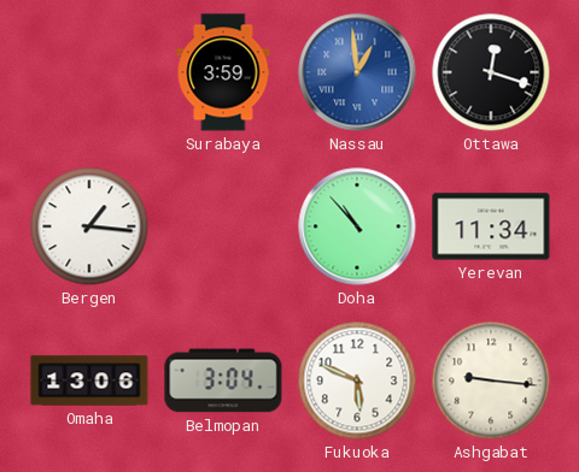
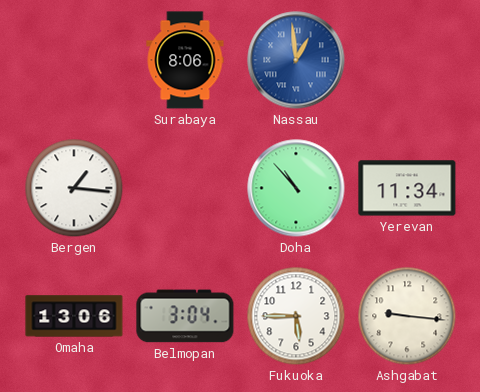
Surabaya: 3:59 -> 8:06 (185, 60)
Ottawa: 12:18 -> none (491, 72)
Fukuoka: 5:49 -> 5:45 (296, 316)
